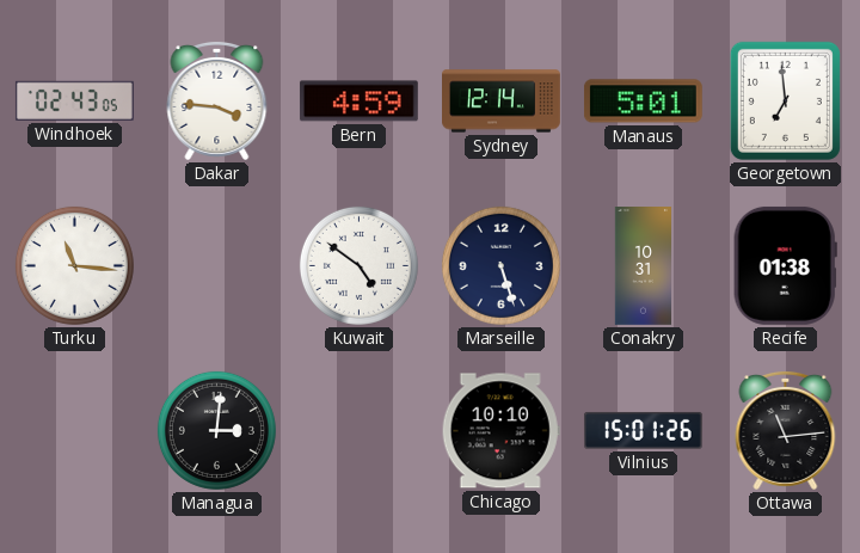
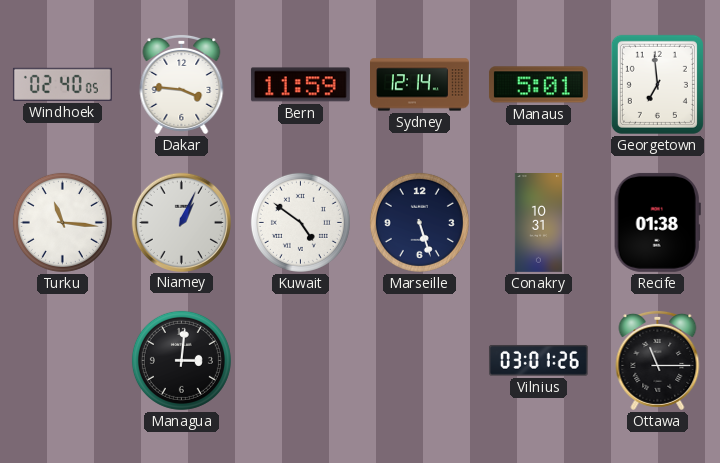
Windhoek: 02:43 -> 02:40 (62, 84)
Bern: 4:59 -> 11:59 (300, 85)
Niamey: none -> 1:04 (181, 222)
Chicago: 10:10 -> none (500, 431)
Vilnius: 15:01 -> 03:01 (538, 361)
Ottawa: 11:14 -> 11:15 (658, 360)
